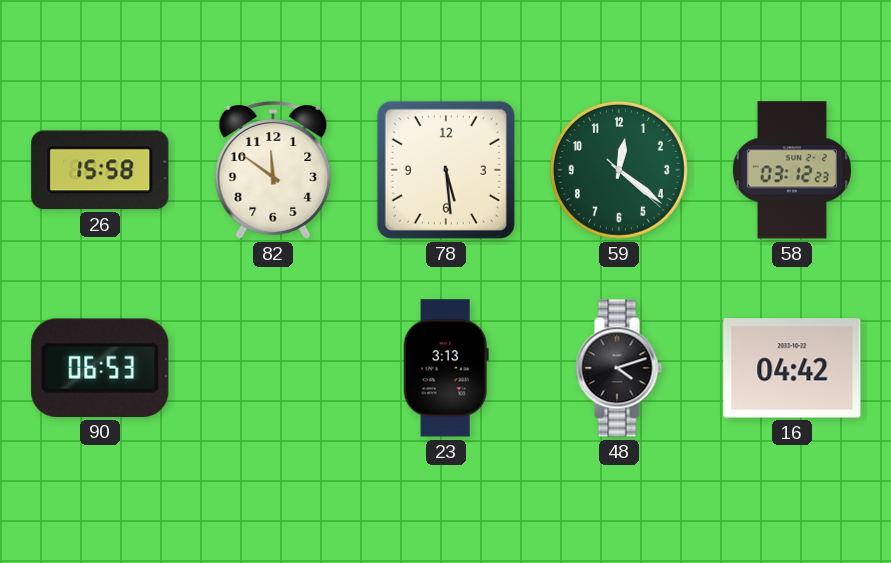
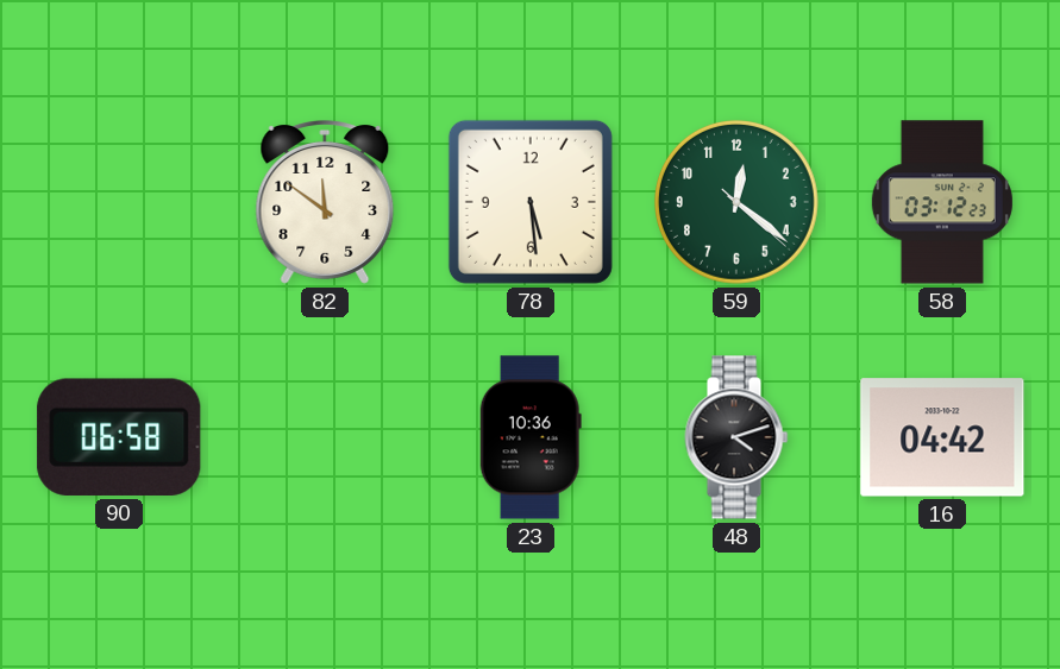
26: 15:58 -> none (100, 170)
90: 06:53 -> 06:58 (119, 437)
23: 3:13 -> 10:36 (531, 437)
